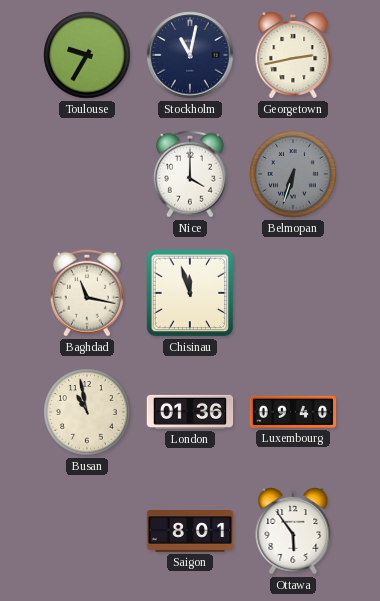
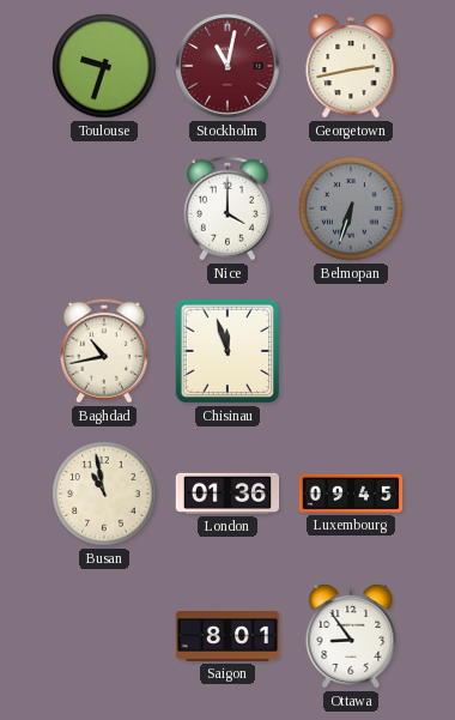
Toulouse: 9:35 -> 9:33 (104, 66)
Stockholm dial: navy -> burgundy (227, 66)
Baghdad: 11:17 -> 10:43 (104, 351)
Luxembourg: 09:40 -> 09:45 (351, 494)
Ottawa: 5:54 -> 8:54 (351, 637)
